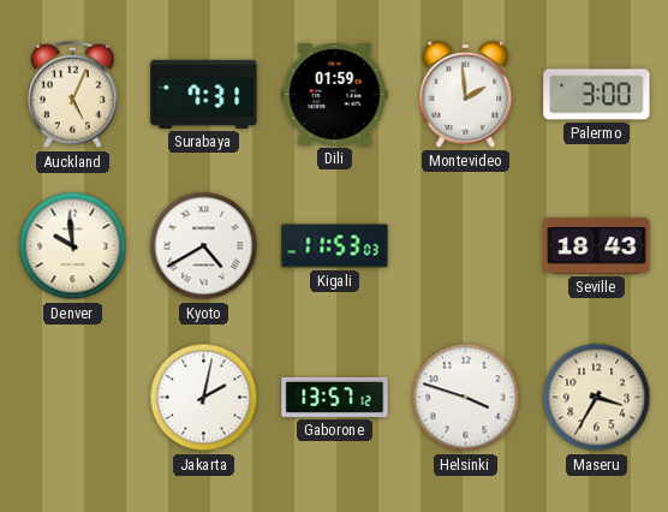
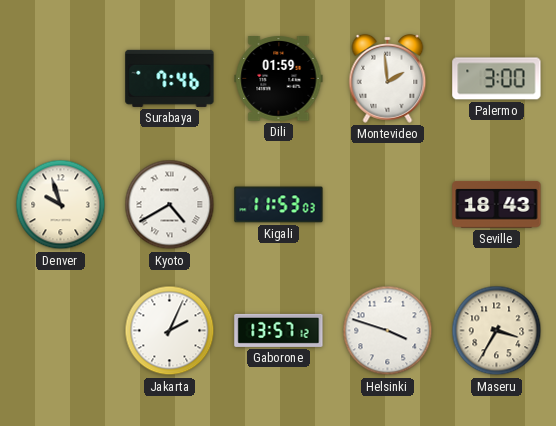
Auckland: 5:04 -> none (73, 95)
Surabaya: 7:31 -> 7:46 (170, 78)
Denver: 9:59 -> 9:57 (61, 205)
Jakarta: 2:02 -> 2:04 (170, 331)
